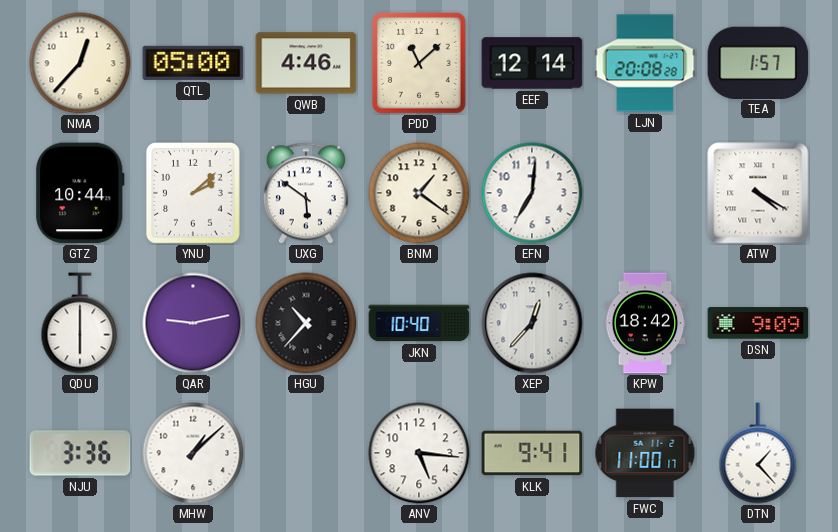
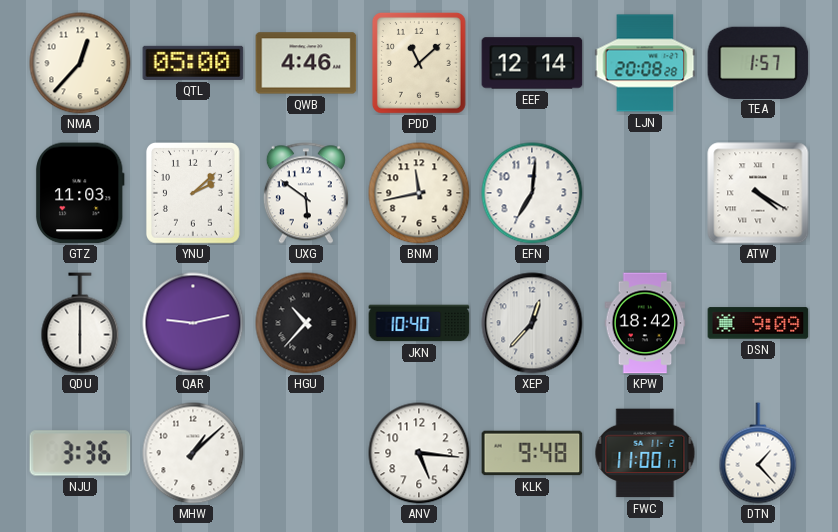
GTZ: 10:44 -> 11:03 (80, 193)
BNM: 1:21 -> 11:43 (419, 193)
KLK: 9:41 -> 9:48 (532, 453)
